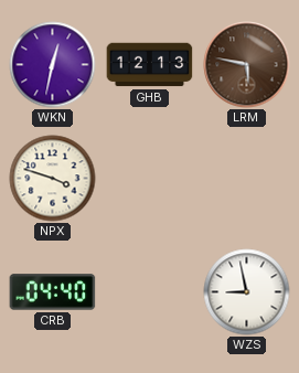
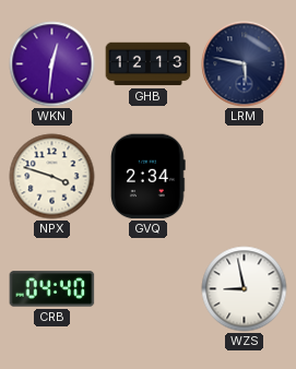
WKN: 12:32 -> 12:31 (52, 64)
LRM dial: brown -> navy (245, 64)
GVQ: none -> 2:34 (149, 177)
